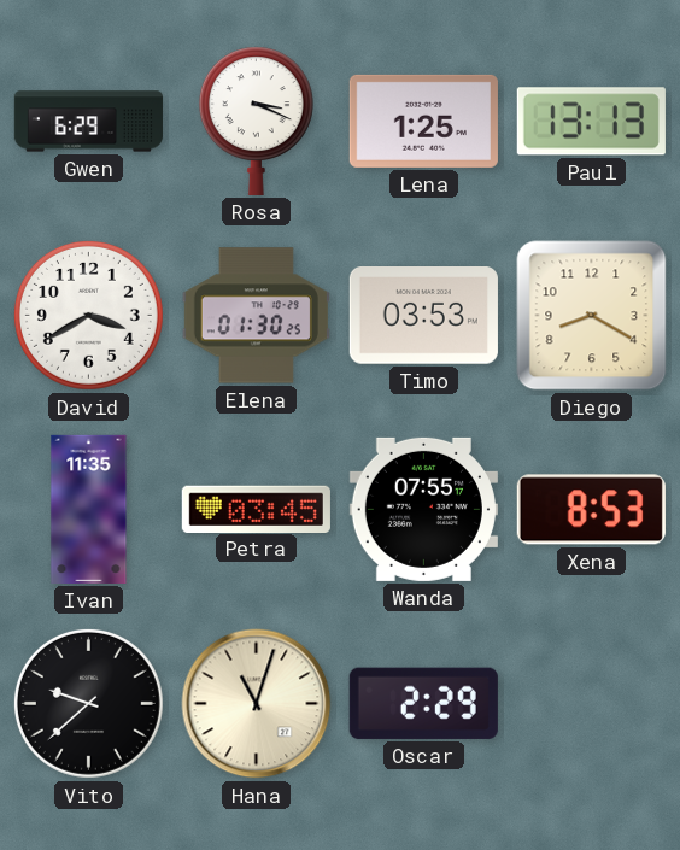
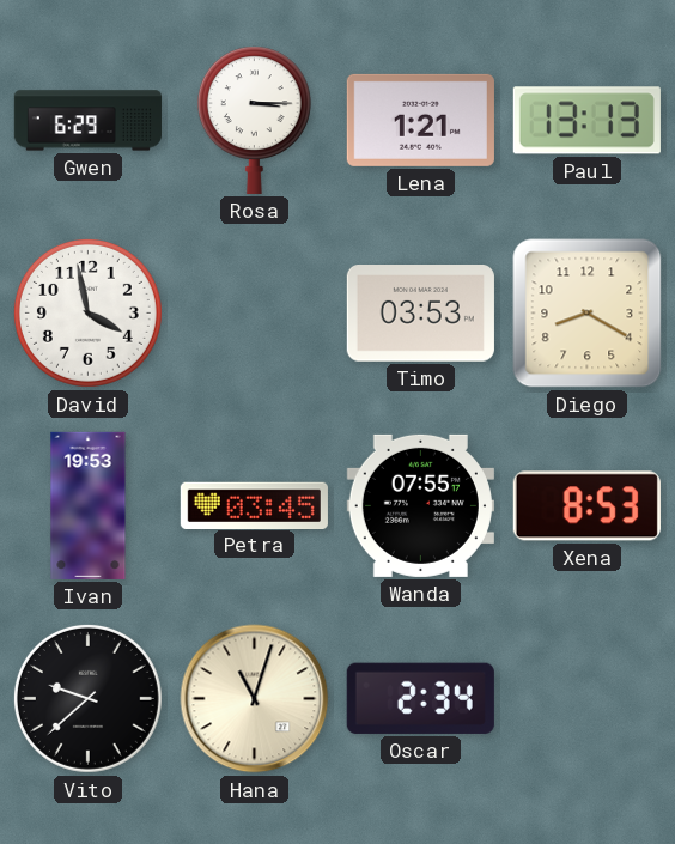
Rosa: 3:19 -> 3:15 (254, 120)
Lena: 1:25 -> 1:21 (420, 120)
David: 3:40 -> 3:58 (87, 312)
Elena: 01:30 -> none (256, 316)
Ivan: 11:35 -> 19:53 (89, 505)
Oscar: 2:29 -> 2:34 (420, 698)
